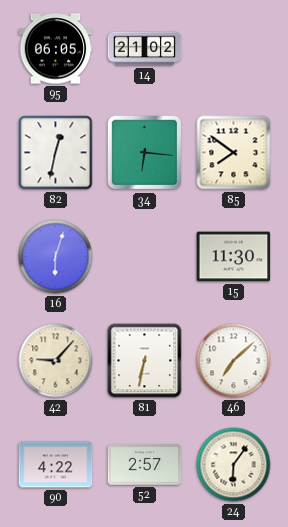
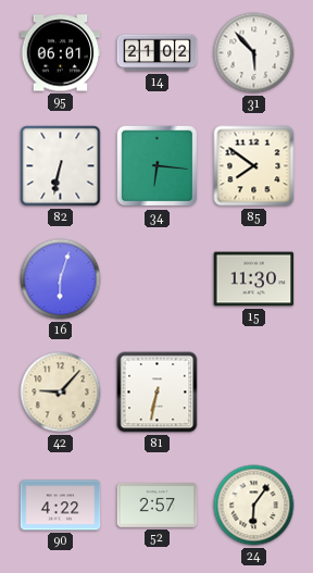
95: 06:05 -> 06:01 (61, 53)
31: none -> 5:53 (254, 53)
82: 12:32 -> 6:32 (61, 166)
46: 7:08 -> none (234, 361)
